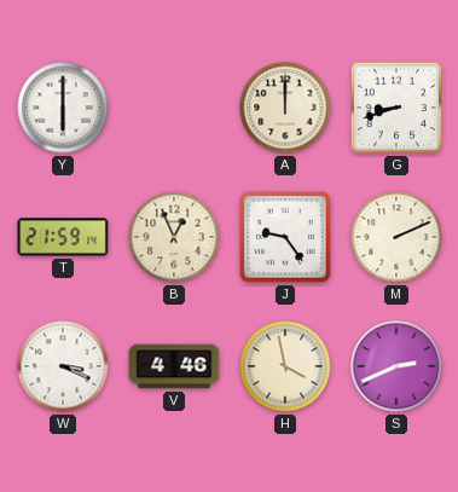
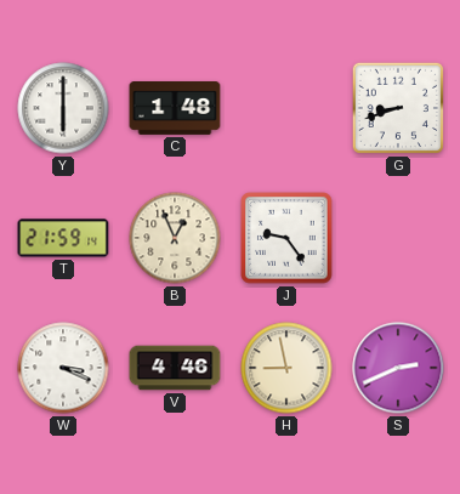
C: none -> 1:48 (175, 109)
A: 12:00 -> none (285, 108)
M: 2:11 -> none (396, 237)
H: 3:58 -> 8:58 (286, 368)
